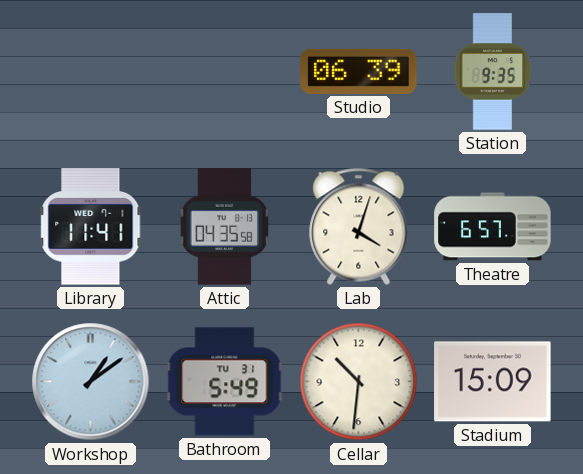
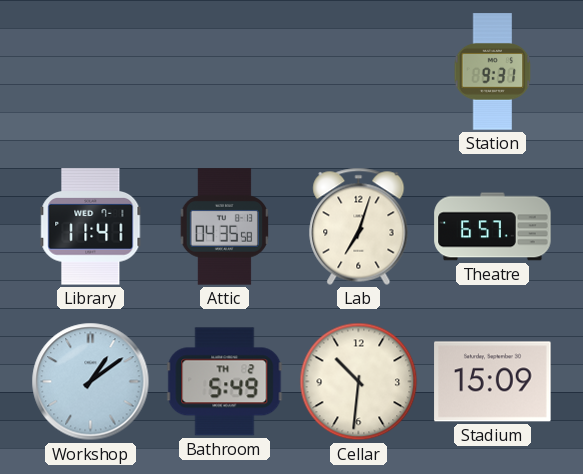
Studio: 06:39 -> none (359, 71)
Station: 9:35 -> 9:31 (493, 72)
Lab: 4:03 -> 7:03 (359, 226)
Bathroom date: TU 31 -> TH 2 (225, 382)
